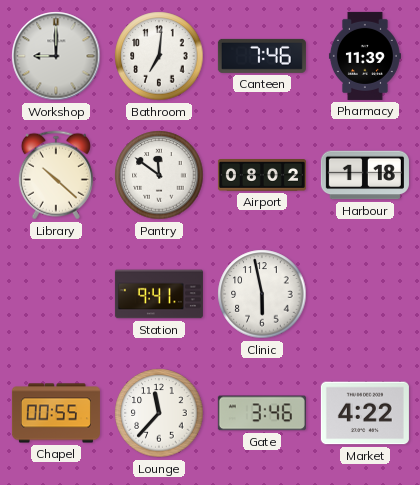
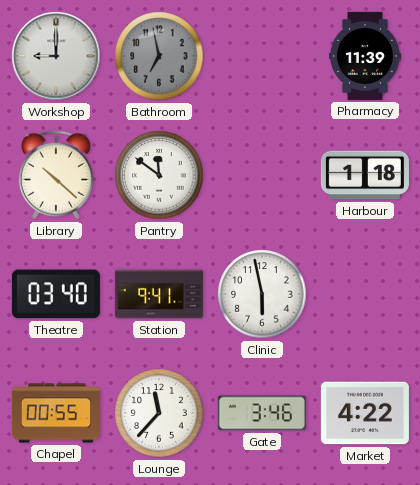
Bathroom: 7:01 -> 6:58 (159, 56)
Bathroom dial: white -> grey (159, 56)
Canteen: 7:46 -> none (262, 56)
Airport: 08:02 -> none (262, 176)
Theatre: none -> 03:40 (56, 294)
